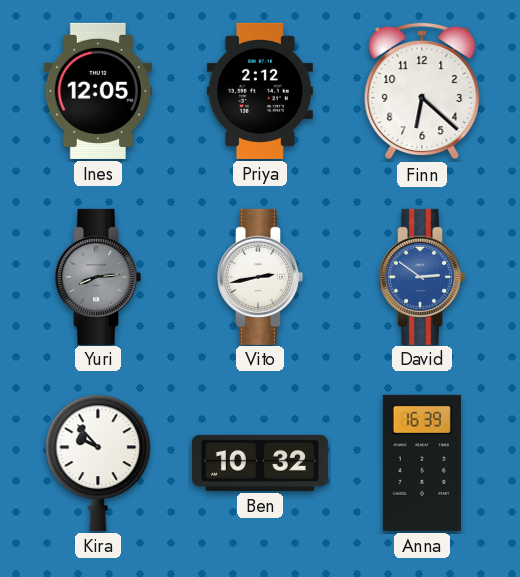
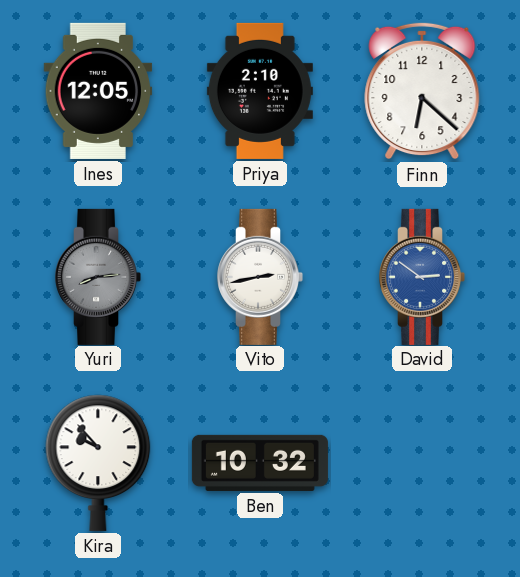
Priya: 2:12 -> 2:10 (260, 91)
Anna: 16:39 -> none (422, 463)
